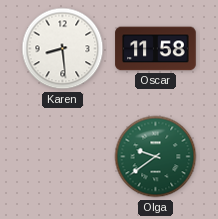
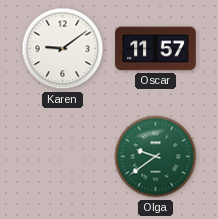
Karen: 8:29 -> 9:09 (63, 49)
Oscar: 11:58 -> 11:57 (156, 49)
